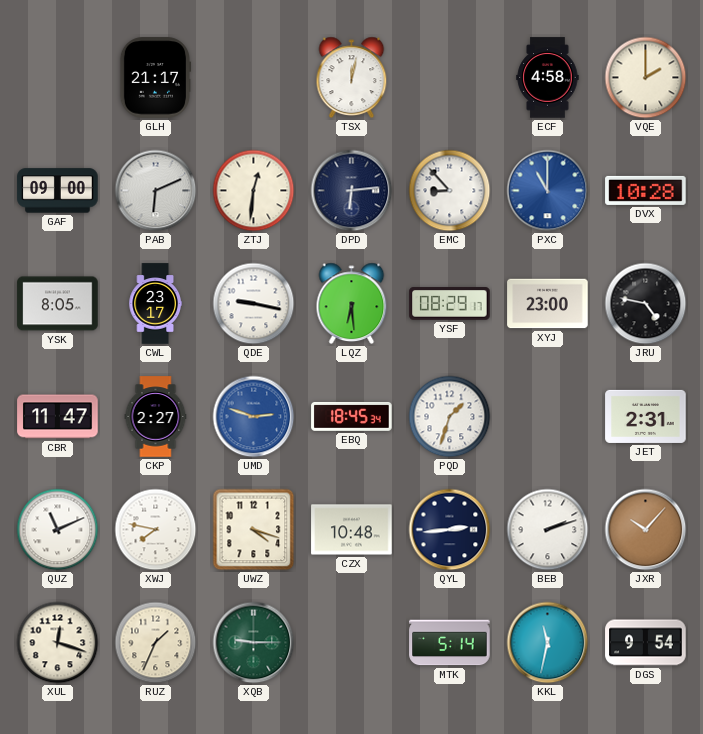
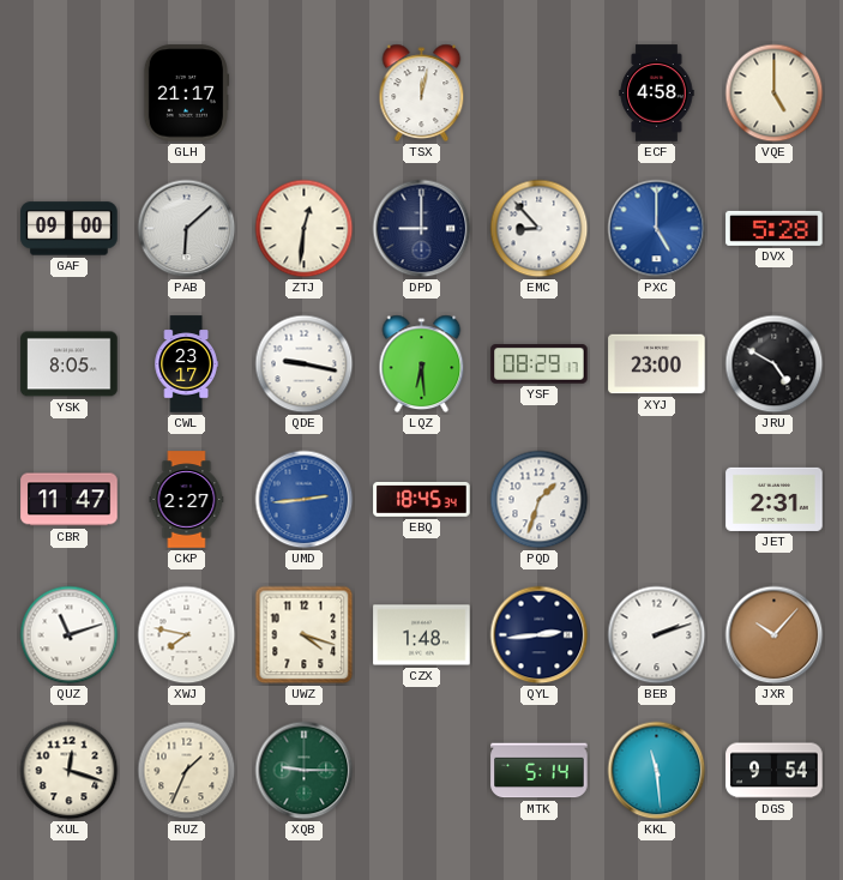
VQE: 2:00 -> 5:00 (775, 94)
PAB: 6:11 -> 6:08 (187, 229)
DPD: 6:14 -> 9:00 (422, 229)
PXC: 11:00 -> 5:00 (657, 229)
DVX: 10:28 -> 5:28 (775, 228)
JRU: 4:47 -> 4:50 (775, 364)
UMD: 2:48 -> 2:44 (305, 500)
QUZ: 11:11 -> 11:12 (70, 635)
CZX: 10:48 -> 1:48 (422, 635)
KKL: 11:32 -> 11:29 (657, 771)
